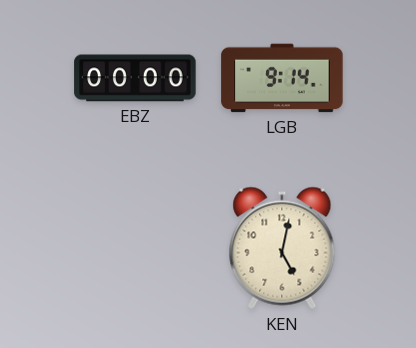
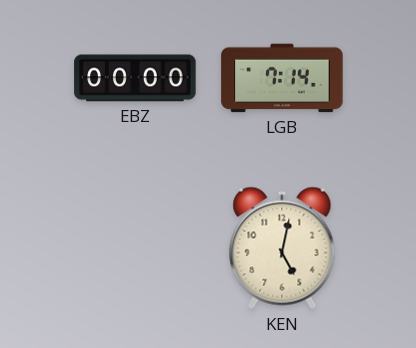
LGB: 9:14 -> 7:14 (282, 78)
